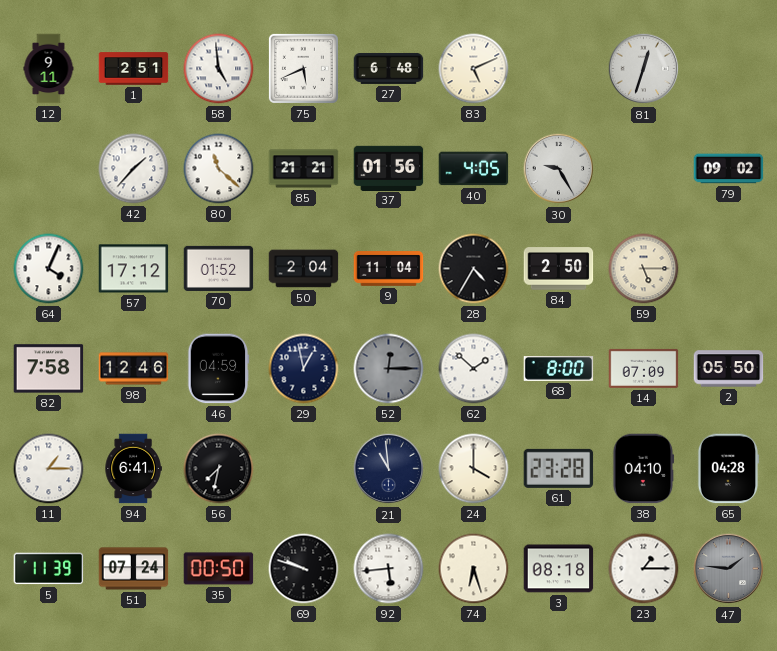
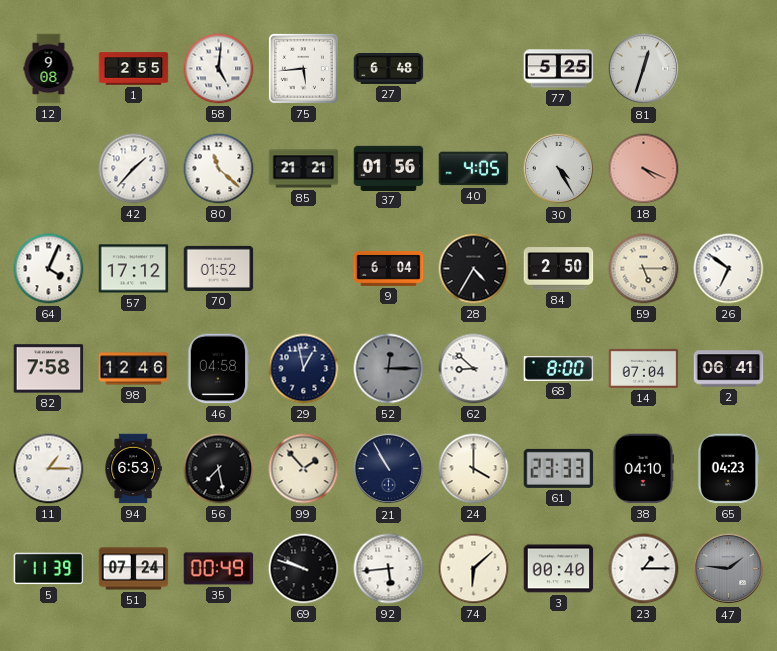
12: 9:11 -> 9:08 (49, 69)
1: 2:51 -> 2:55 (134, 69)
58: 4:59 -> 5:01 (219, 69)
75: 5:41 -> 5:44 (303, 68)
83: 5:11 -> none (474, 69)
77: none -> 5:25 (559, 69)
30: 9:25 -> 4:25 (559, 169)
18: none -> 4:19 (644, 169)
79: 09:02 -> none (729, 169)
50: 2:04 -> none (304, 269)
9: 11:04 -> 6:04 (389, 269)
26: none -> 6:51 (729, 269)
46: 04:59 -> 04:58 (218, 369)
62: 1:52 -> 8:52 (474, 369)
14: 07:09 -> 07:04 (644, 368)
2: 05:50 -> 06:41 (729, 369)
94: 6:41 -> 6:53 (133, 469)
56: 7:32 -> 7:28 (219, 469)
99: none -> 1:53 (304, 469)
21: 10:59 -> 10:55 (389, 469)
61: 23:28 -> 23:33 (559, 468)
65: 04:28 -> 04:23 (728, 469)
35: 00:50 -> 00:49 (219, 569)
74: 6:27 -> 6:08 (474, 569)
3: 08:18 -> 00:40 (559, 569)
